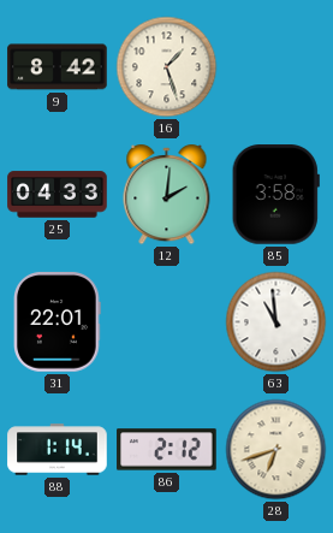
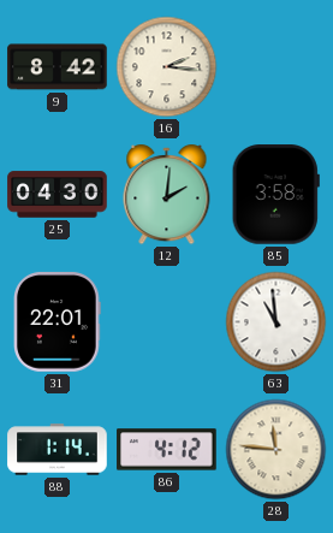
16: 1:27 -> 2:16 (167, 67)
25: 04:33 -> 04:30 (58, 195)
86: 2:12 -> 4:12 (167, 450)
28: 6:42 -> 11:46 (276, 450)
